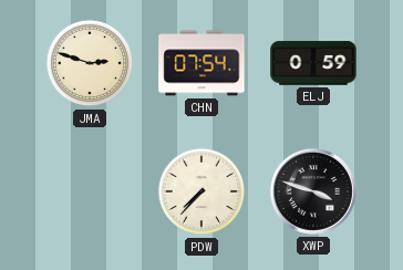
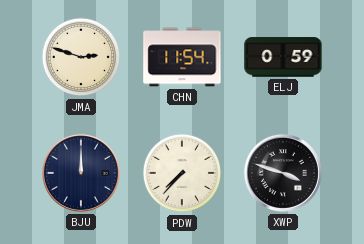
CHN: 07:54 -> 11:54 (182, 57)
BJU: none -> 12:00 (81, 173)
